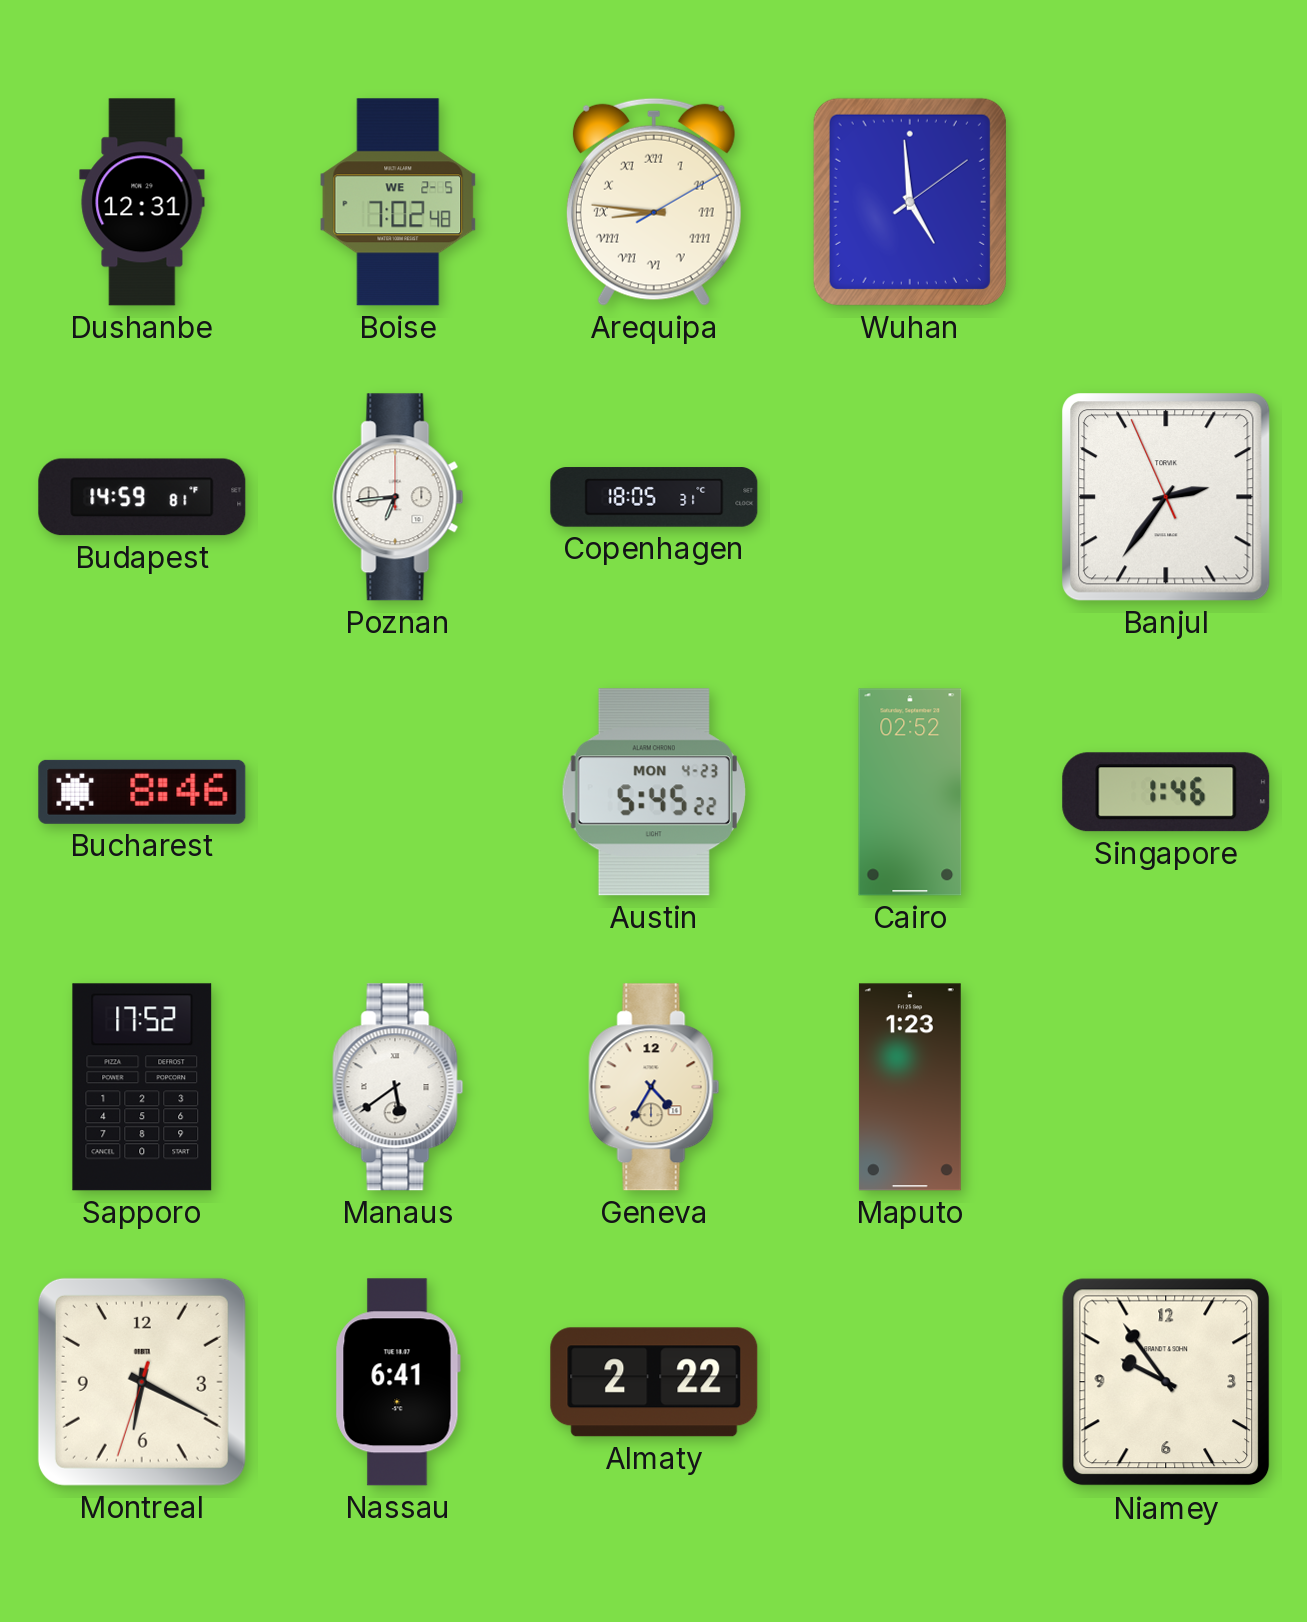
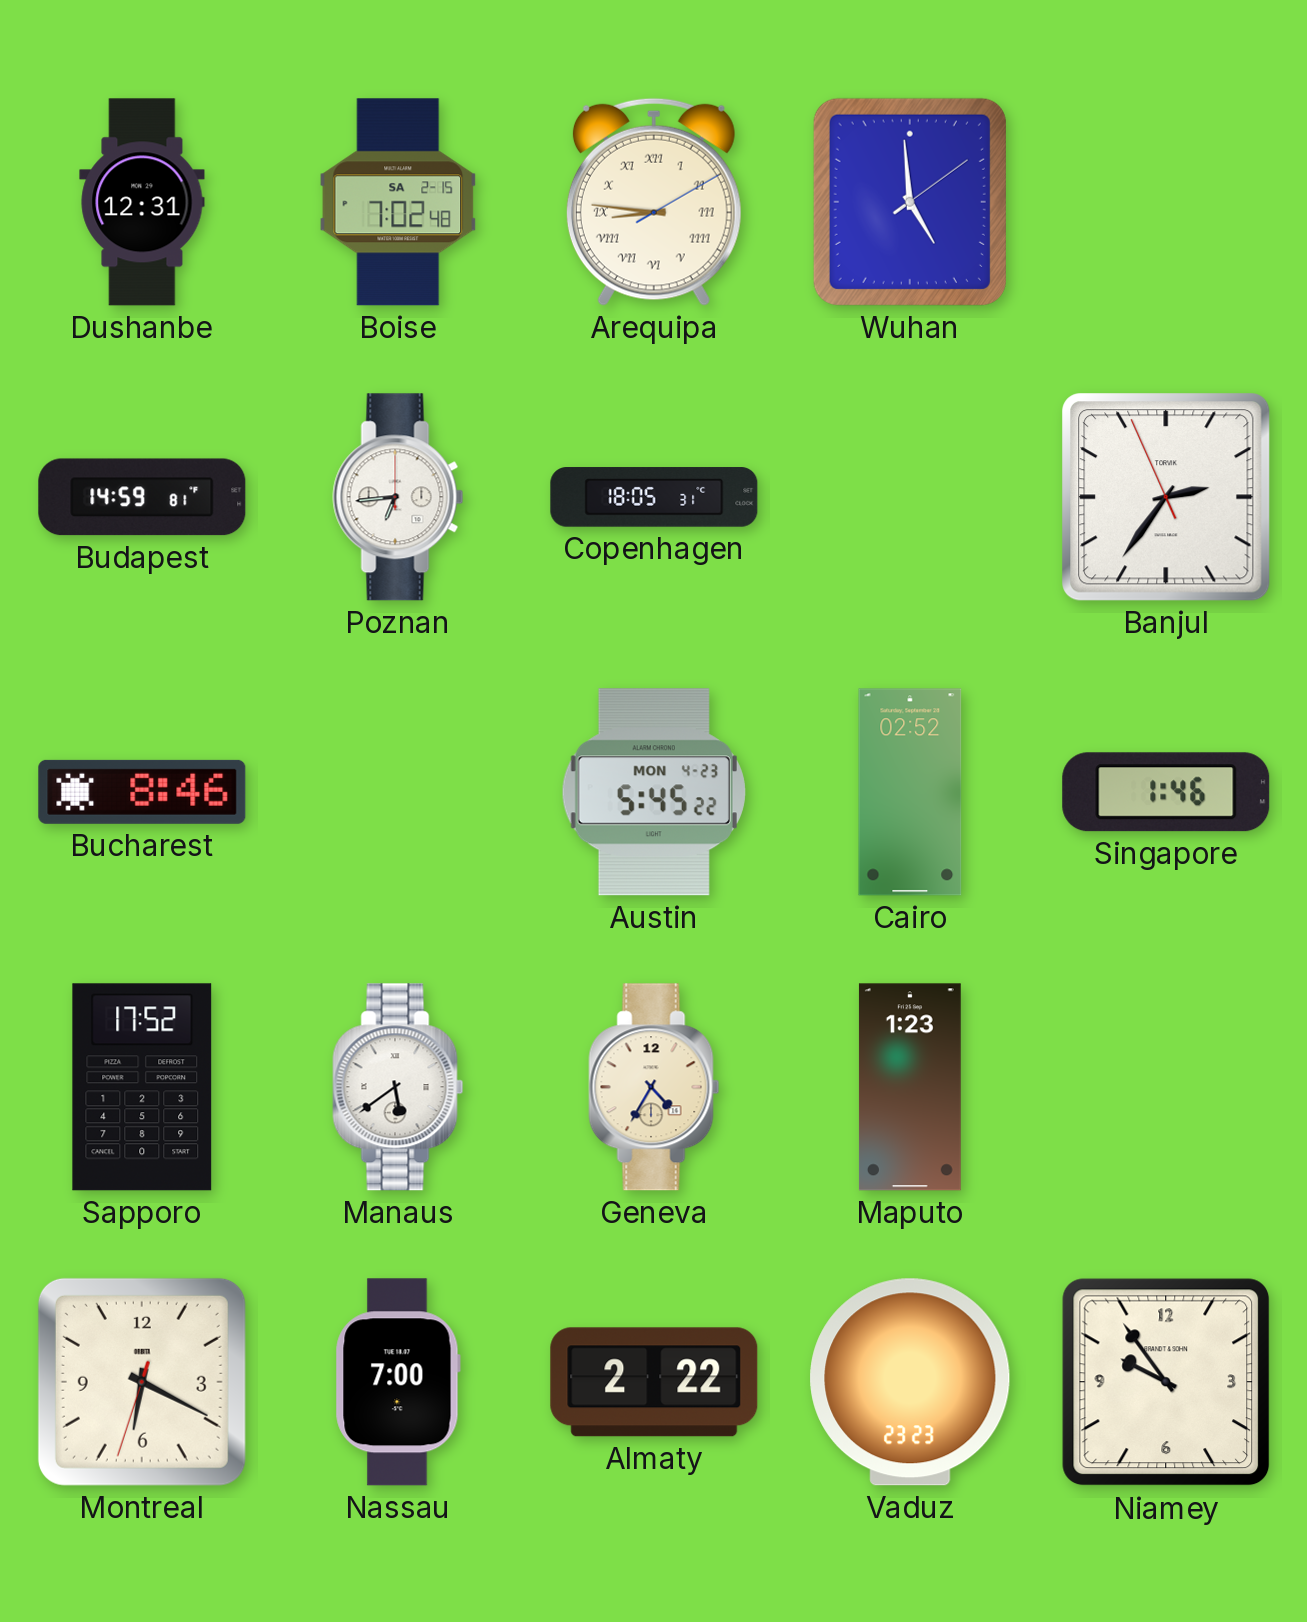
Boise date: WE 2-5 -> SA 2-15 (398, 202)
Nassau: 6:41 -> 7:00 (398, 1382)
Vaduz: none -> 23:23 (910, 1382)
